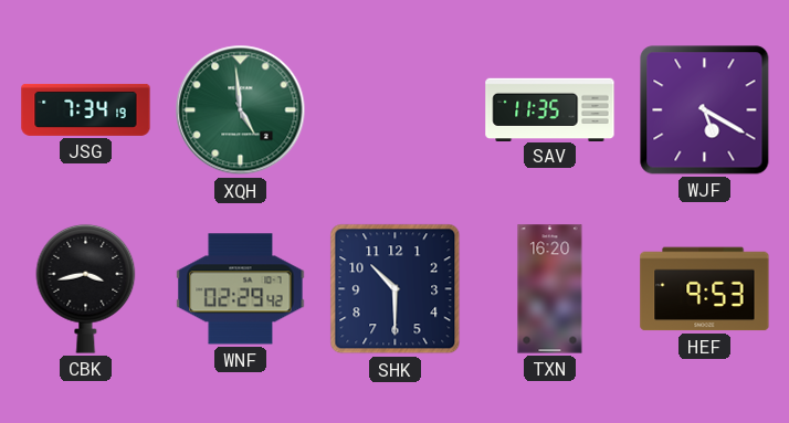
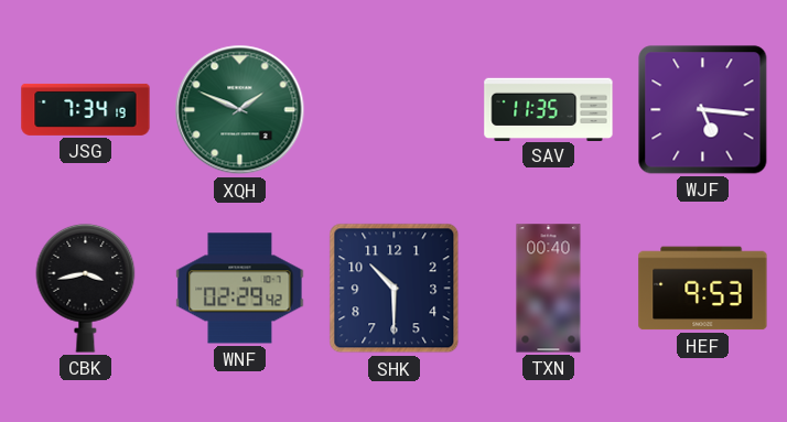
XQH: 4:59 -> 1:49 (240, 110)
WJF: 5:20 -> 5:16 (703, 110)
TXN: 16:20 -> 00:40 (549, 289)
